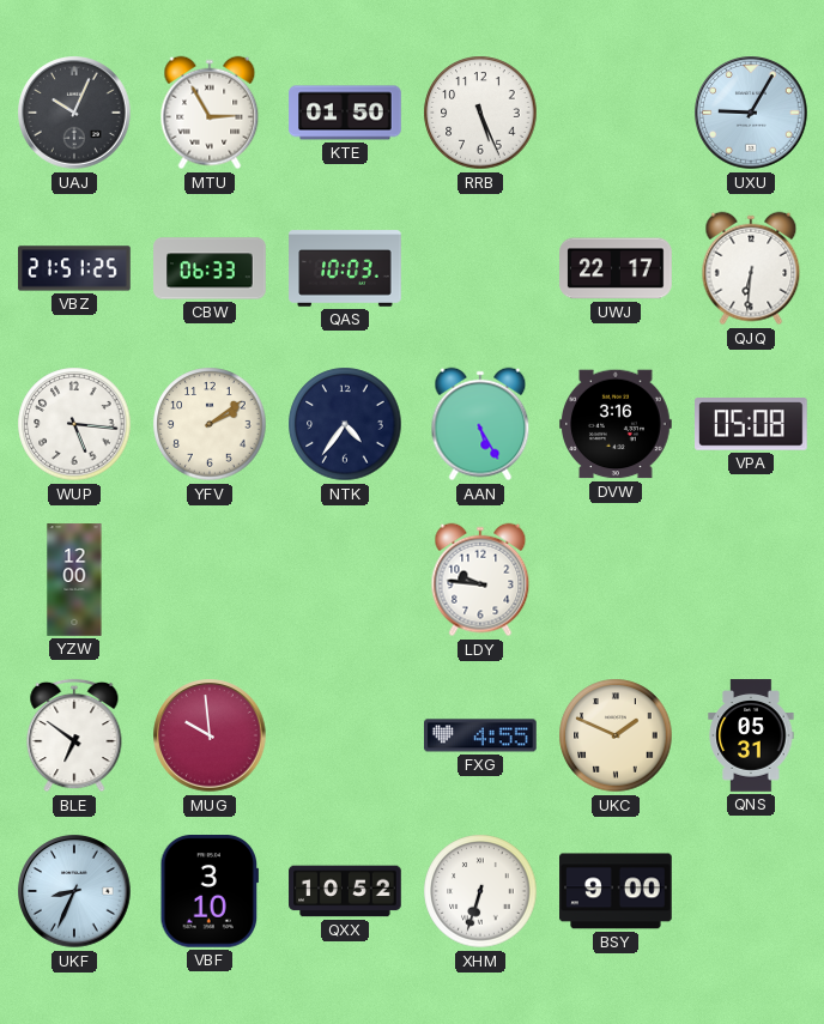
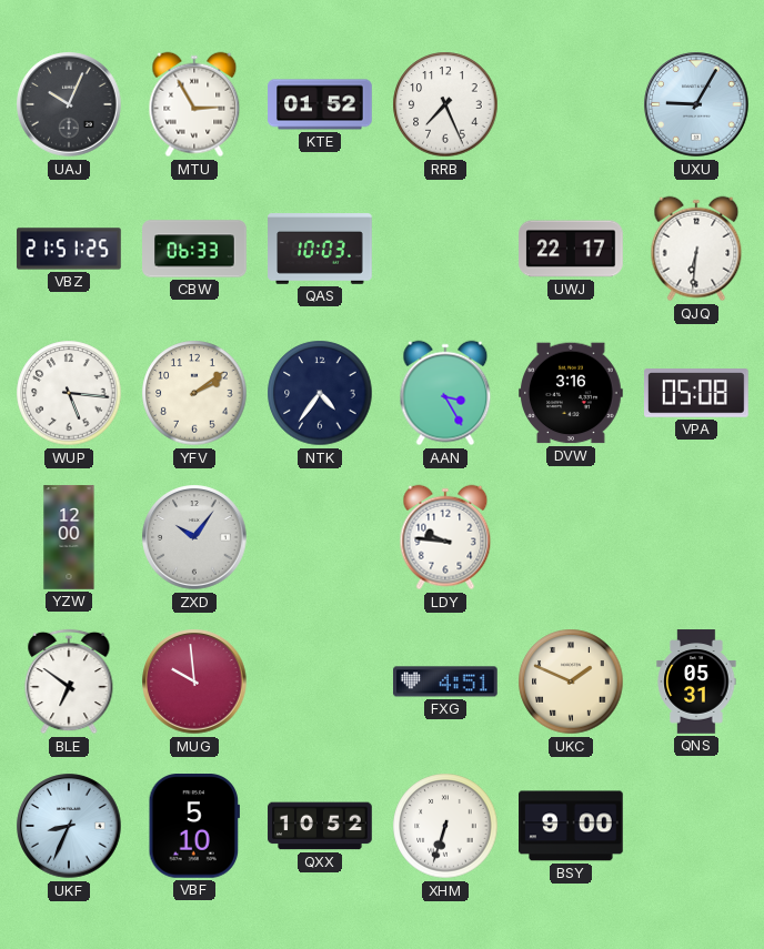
KTE: 01:50 -> 01:52 (320, 104)
RRB: 5:26 -> 7:26 (445, 104)
AAN: 5:25 -> 3:25 (445, 393)
ZXD: none -> 10:06 (194, 537)
FXG: 4:55 -> 4:51 (446, 682)
VBF: 3:10 -> 5:10 (193, 827)
